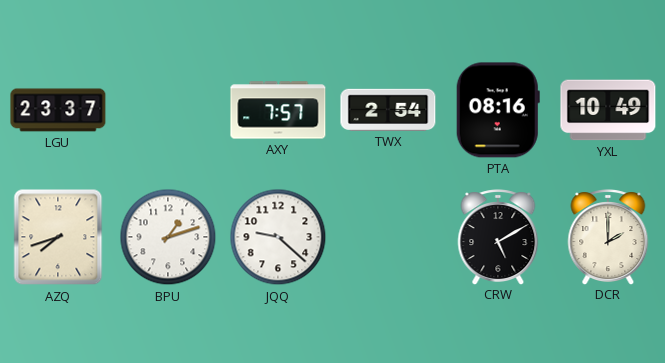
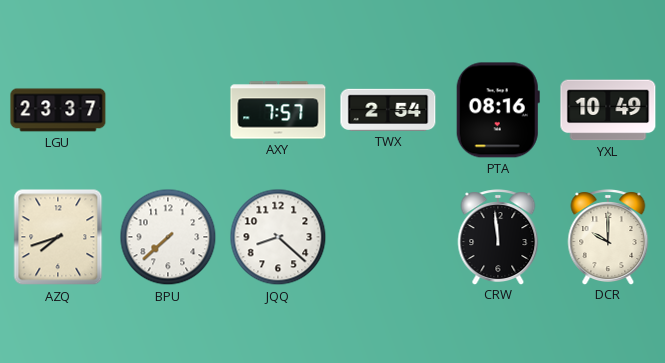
BPU: 1:12 -> 7:38 (168, 237)
JQQ: 9:22 -> 8:22 (278, 237)
CRW: 5:10 -> 11:59 (498, 237)
DCR: 2:00 -> 10:00 (608, 237)
